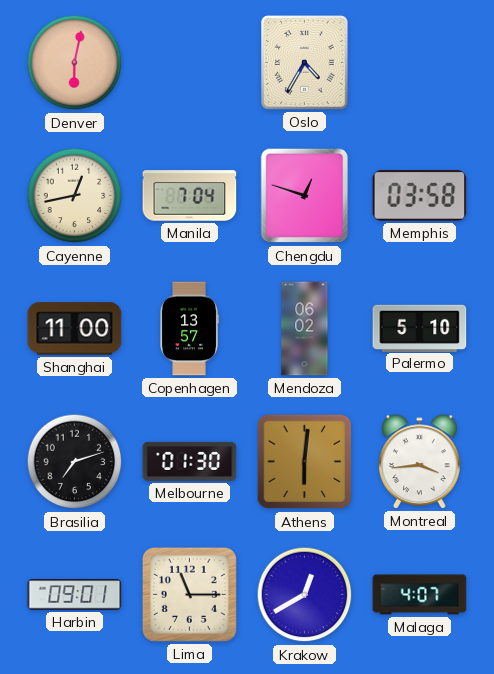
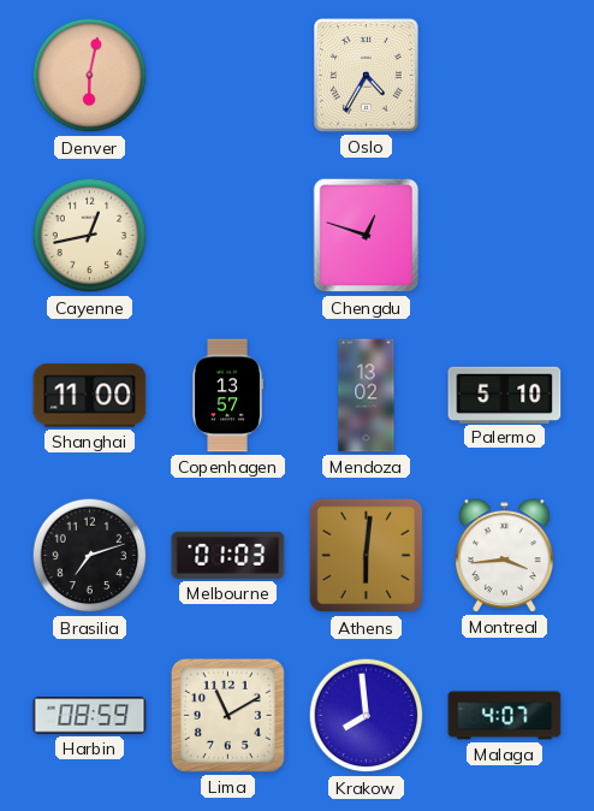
Manila: 7:04 -> none (190, 196)
Memphis: 03:58 -> none (420, 196)
Mendoza: 06:02 -> 13:02 (367, 396)
Melbourne: 01:30 -> 01:03 (228, 555)
Harbin: 09:01 -> 08:59 (90, 716)
Lima: 11:15 -> 11:10 (227, 715)
Krakow: 12:40 -> 7:59 (367, 716)
